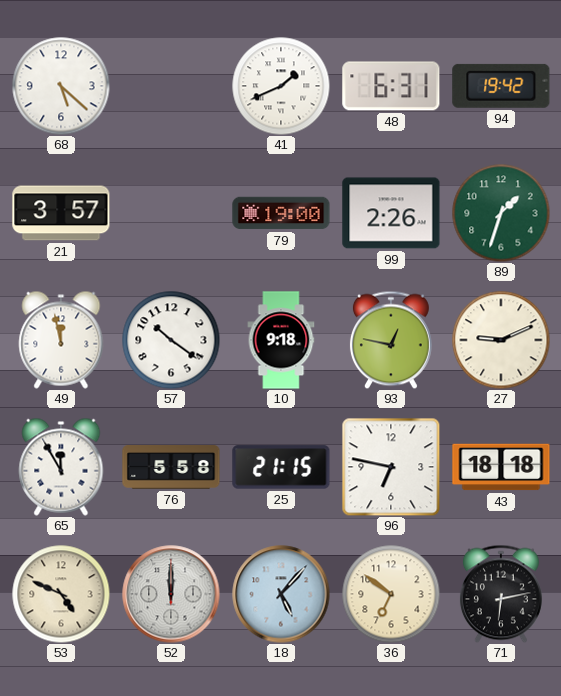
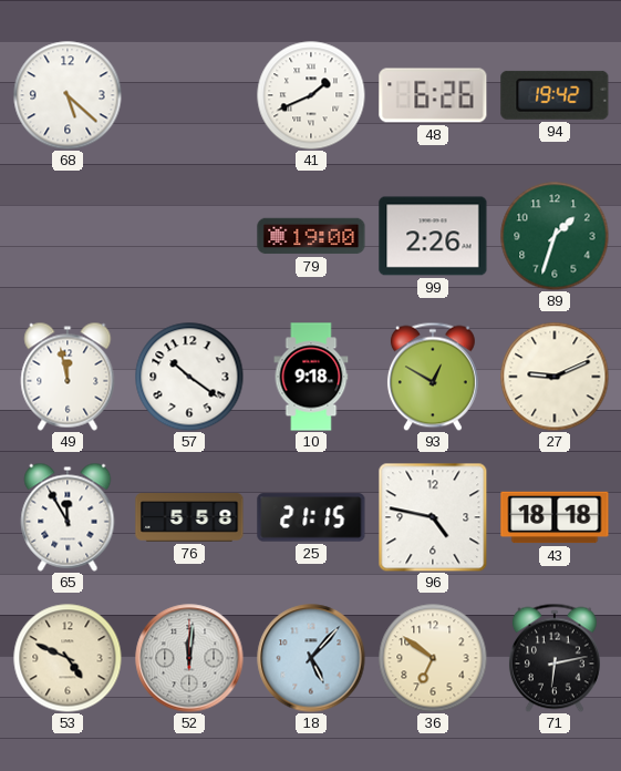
48: 6:31 -> 6:26 (433, 95)
21: 3:57 -> none (61, 213)
93: 12:47 -> 12:50 (433, 377)
96: 6:47 -> 4:47 (433, 517)
52: 12:00 -> 12:01 (189, 658)
